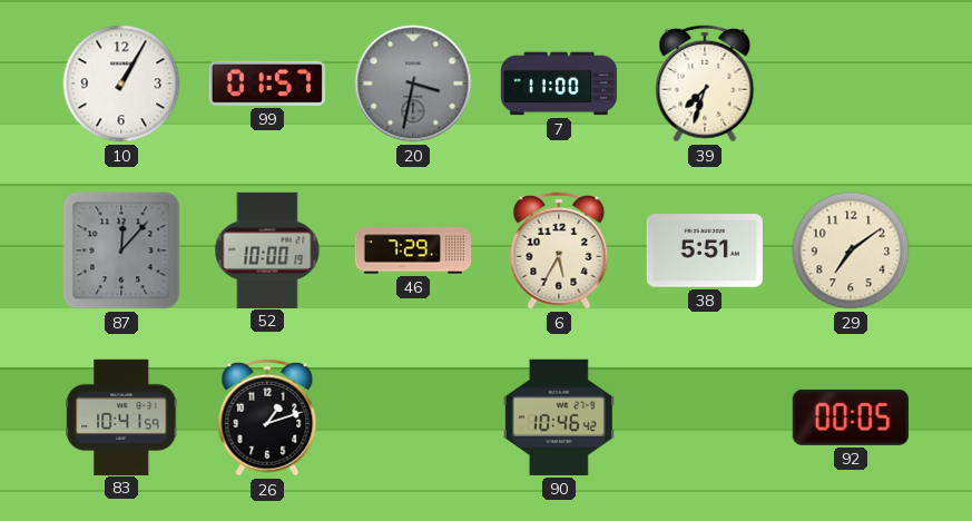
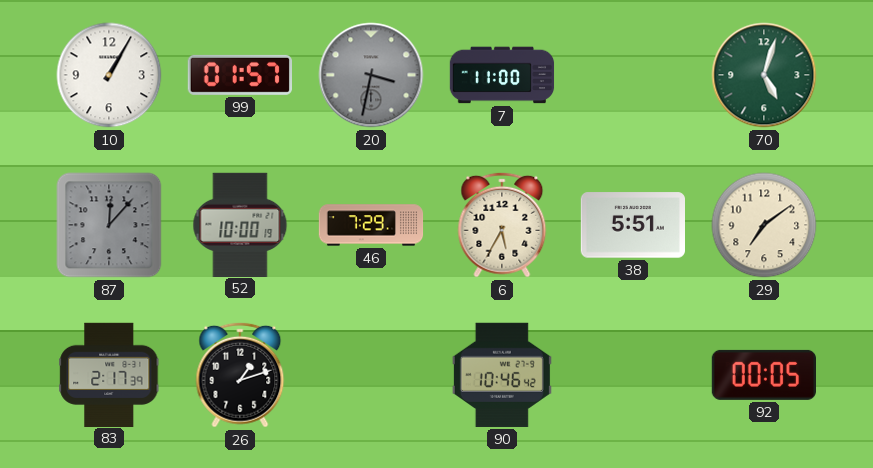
39: 7:33 -> none (705, 83)
70: none -> 5:03 (764, 75)
83: 10:41 -> 2:17 (109, 374)
